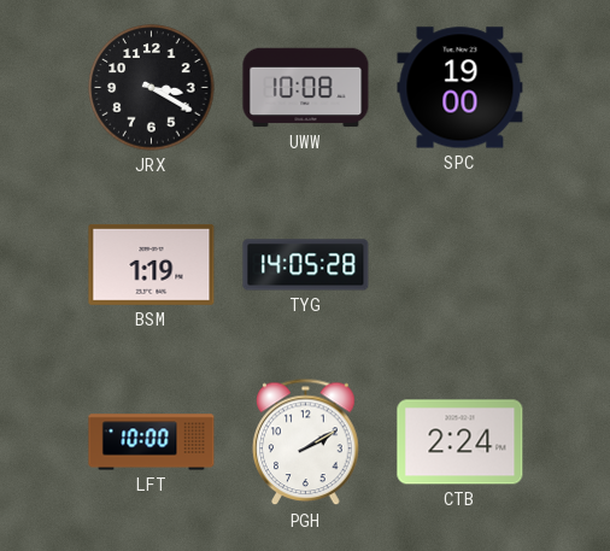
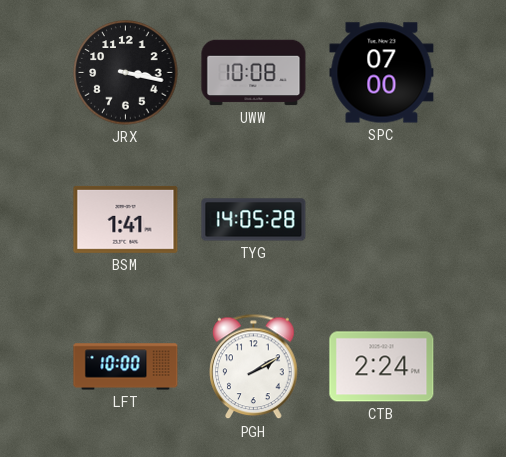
JRX: 3:20 -> 3:17 (126, 73)
SPC: 19:00 -> 07:00 (382, 73)
BSM: 1:19 -> 1:41 (126, 219)
